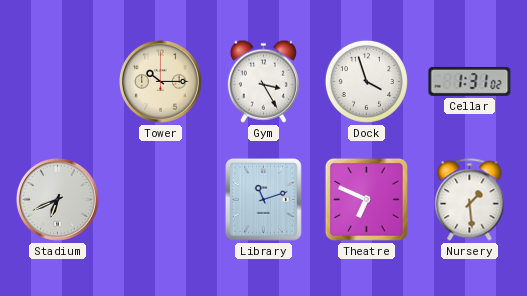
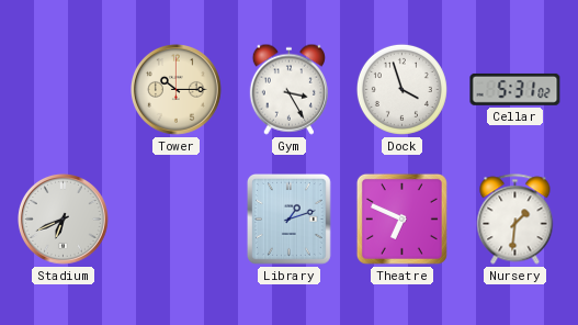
Cellar: 1:31 -> 5:31 (515, 89)
Library: 11:12 -> 1:12 (288, 220)
Nursery: 1:29 -> 1:31 (515, 220)
